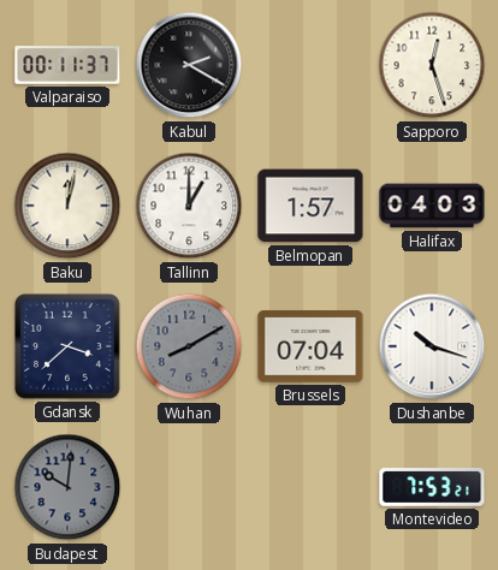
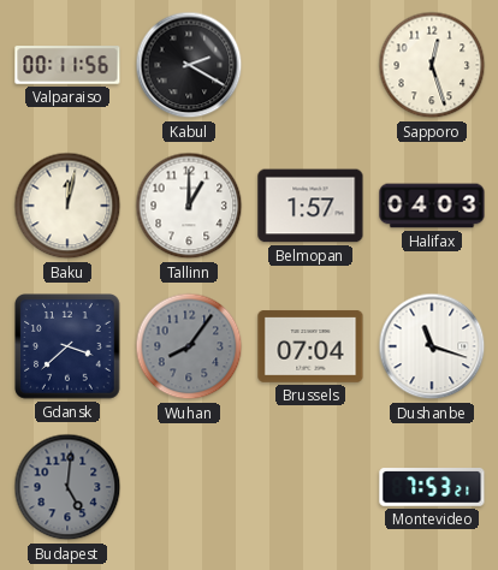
Valparaiso: 00:11:37 -> 00:11:56 (67, 65)
Wuhan: 8:10 -> 8:06 (189, 346)
Dushanbe: 10:18 -> 11:18 (432, 346)
Budapest: 10:01 -> 5:01 (67, 487)
